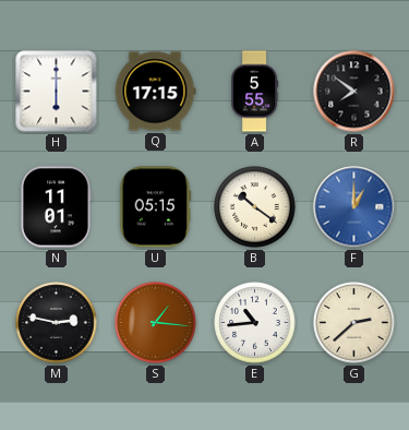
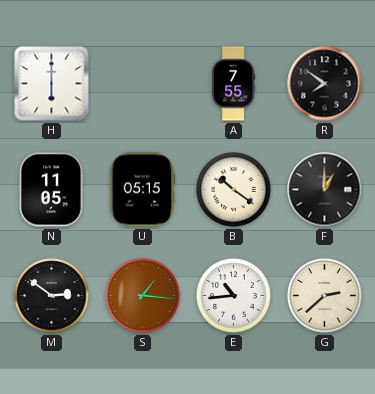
Q: 17:15 -> none (155, 92)
A: 5:55 -> 7:55 (234, 84)
N: 11:01 -> 11:05 (51, 190)
F dial: blue -> black (325, 190)
M: 2:47 -> 2:51 (52, 296)
